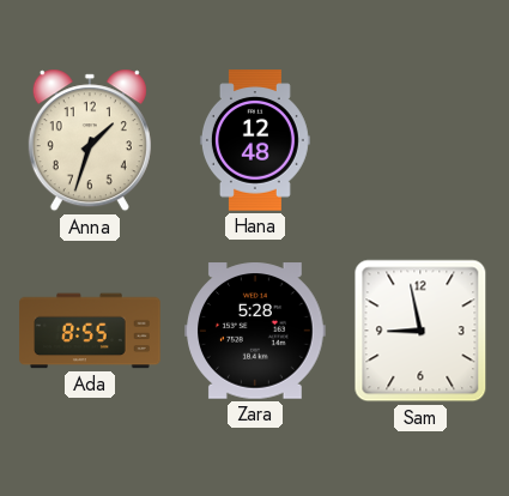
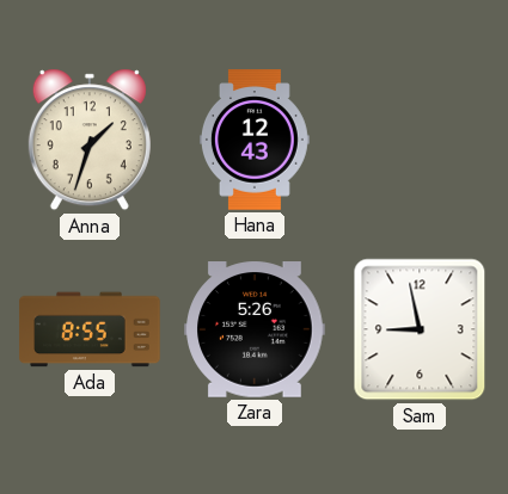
Hana: 12:48 -> 12:43 (255, 140)
Zara: 5:28 -> 5:26 (255, 329)
